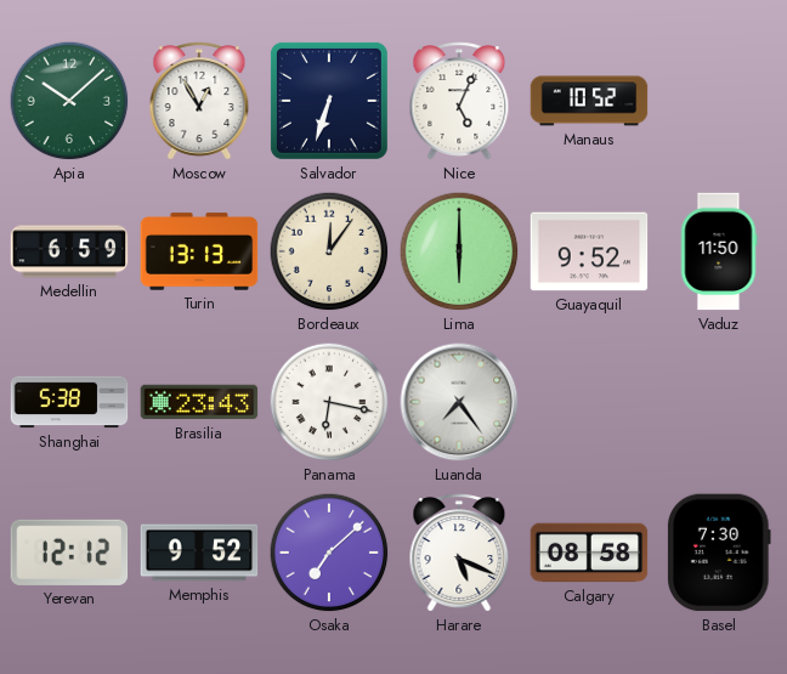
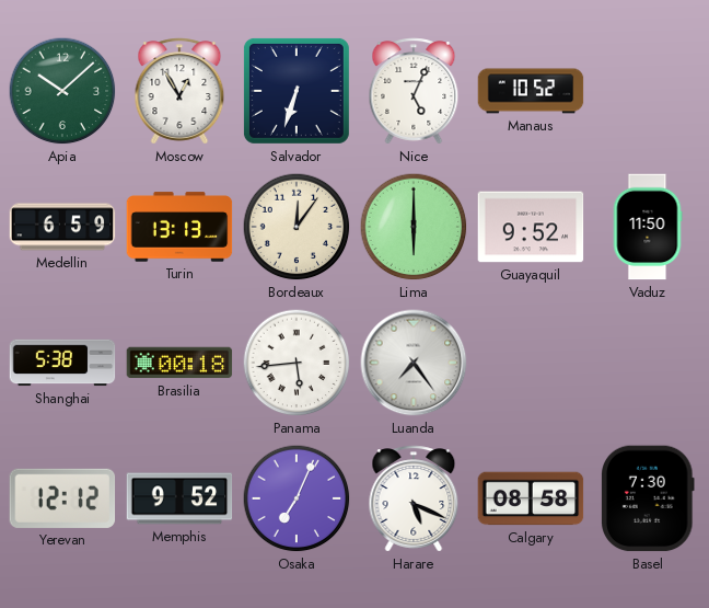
Brasilia: 23:43 -> 00:18 (179, 363)
Panama: 6:17 -> 5:44 (297, 363)
Osaka: 7:08 -> 7:04 (297, 498)
